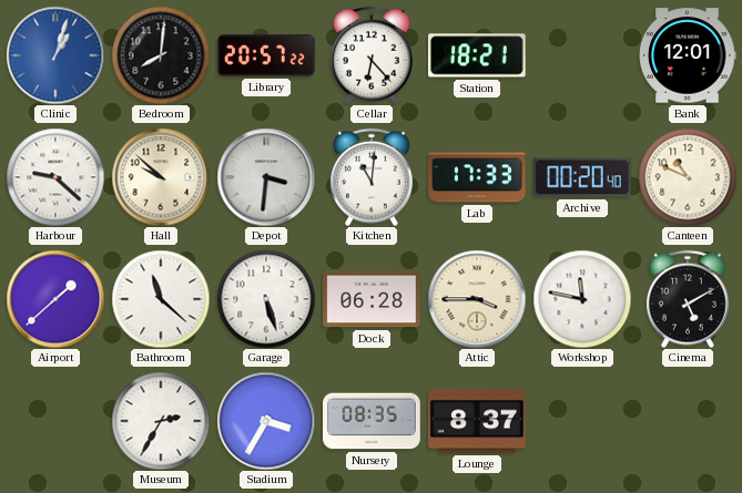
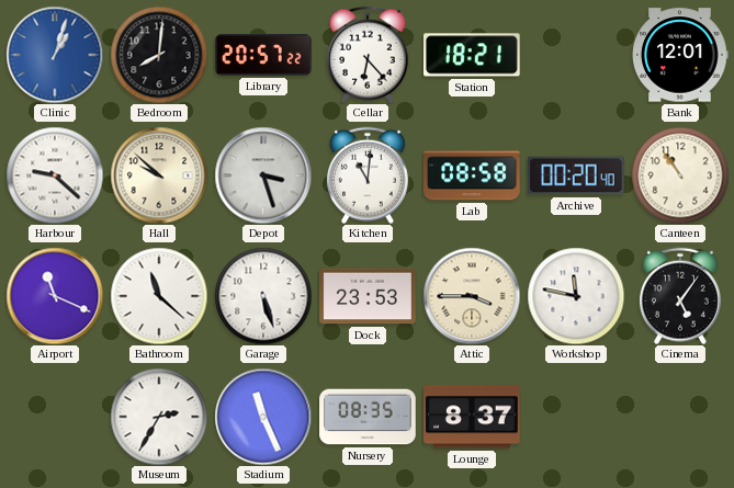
Depot: 3:31 -> 3:27 (263, 175)
Lab: 17:33 -> 08:58 (472, 175)
Canteen: 10:49 -> 10:54 (680, 175)
Airport: 1:38 -> 11:19 (55, 296)
Dock: 06:28 -> 23:53 (368, 296)
Cinema: 5:10 -> 5:06 (680, 296)
Stadium: 3:35 -> 11:26 (263, 417)
